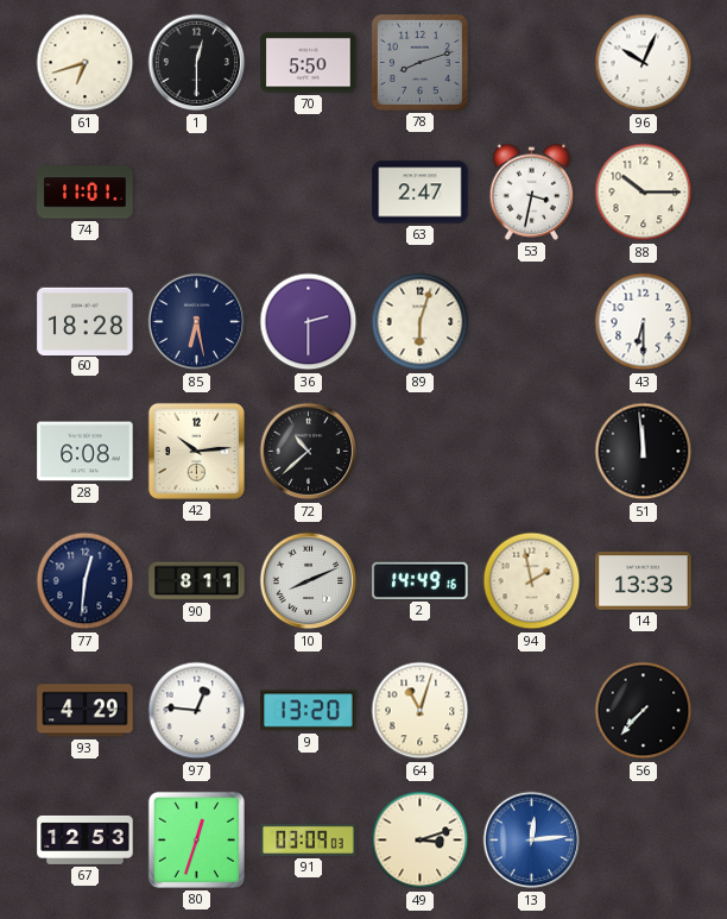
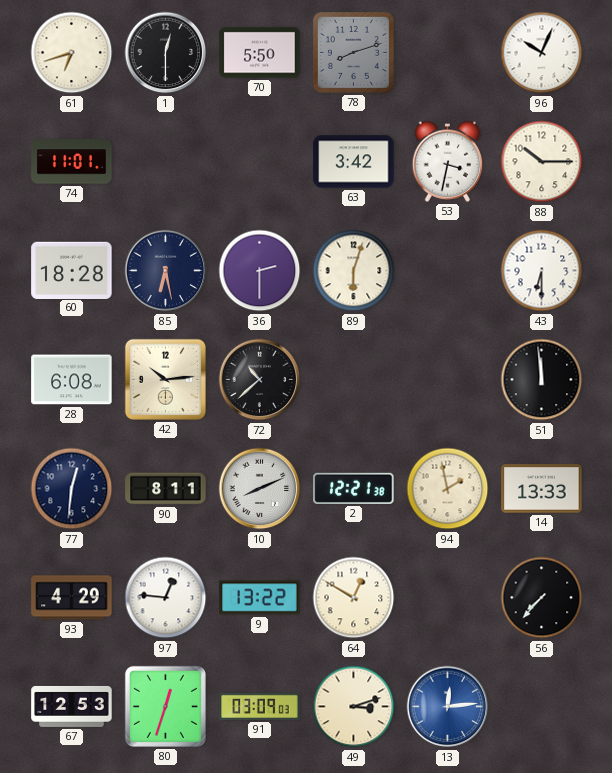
63: 2:47 -> 3:42 (354, 162)
2: 14:49 -> 12:21 (354, 488)
9: 13:20 -> 13:22 (260, 598)
64: 11:03 -> 12:50 (354, 598)
